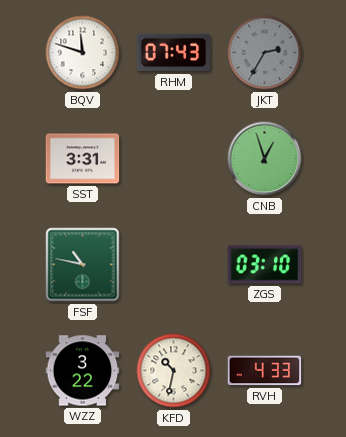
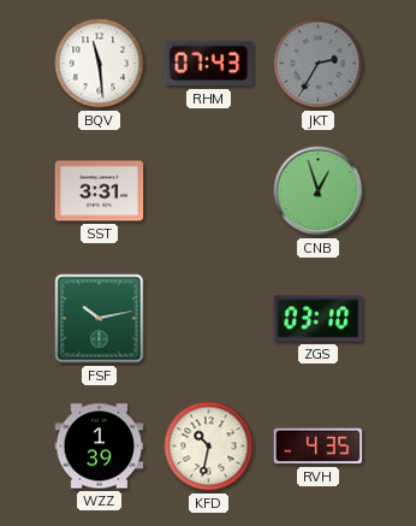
BQV: 11:48 -> 11:29 (100, 64)
FSF: 10:47 -> 10:13 (100, 319)
WZZ: 3:22 -> 1:39 (100, 447)
RVH: 4:33 -> 4:35 (319, 447)
